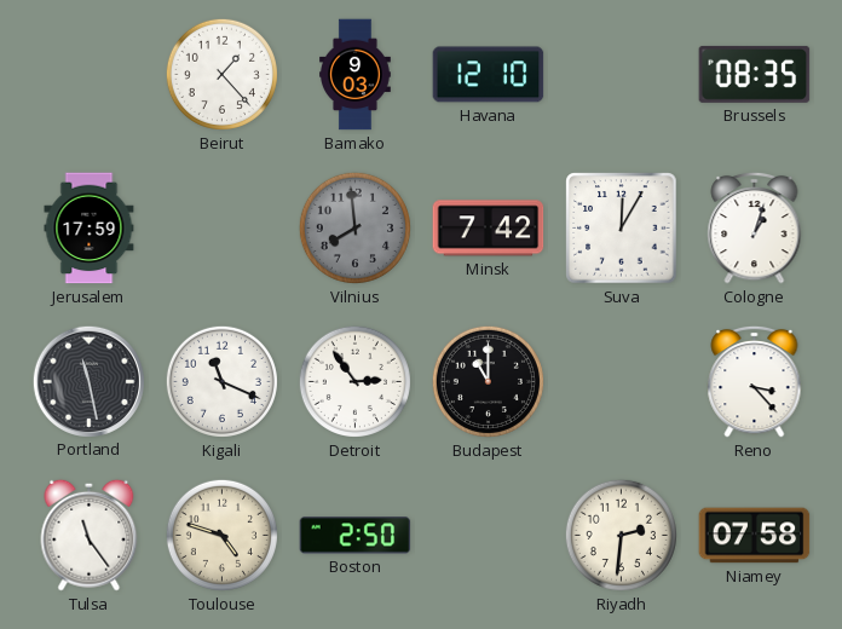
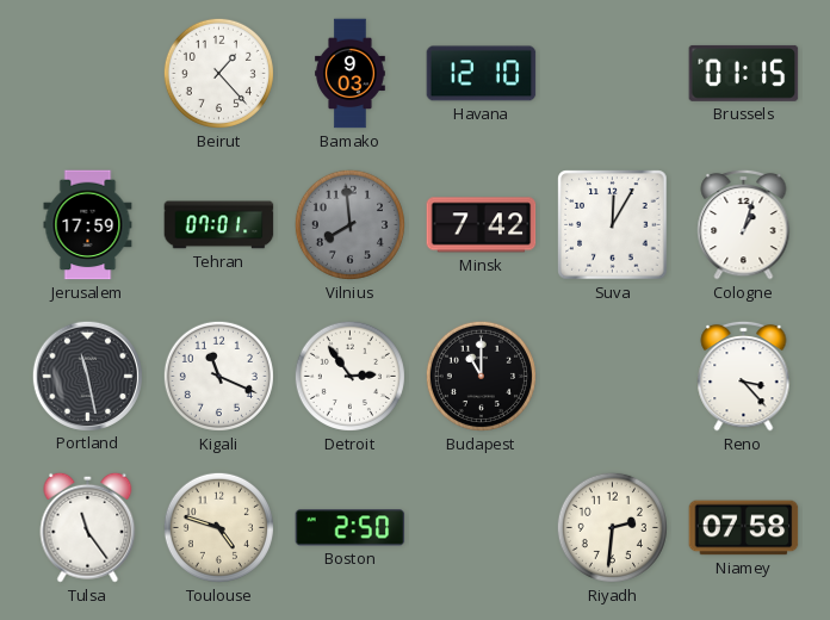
Brussels: 08:35 -> 01:15 (744, 73)
Tehran: none -> 07:01 (219, 225)
